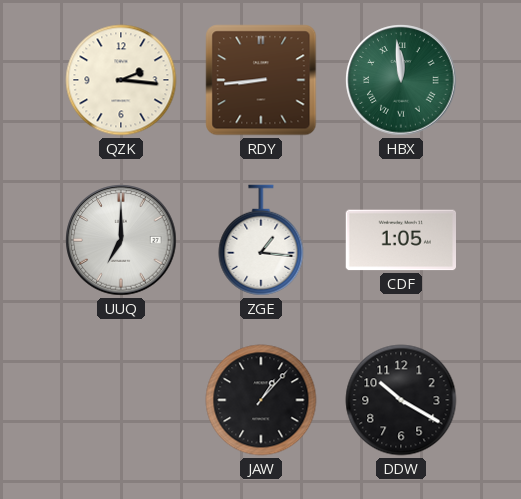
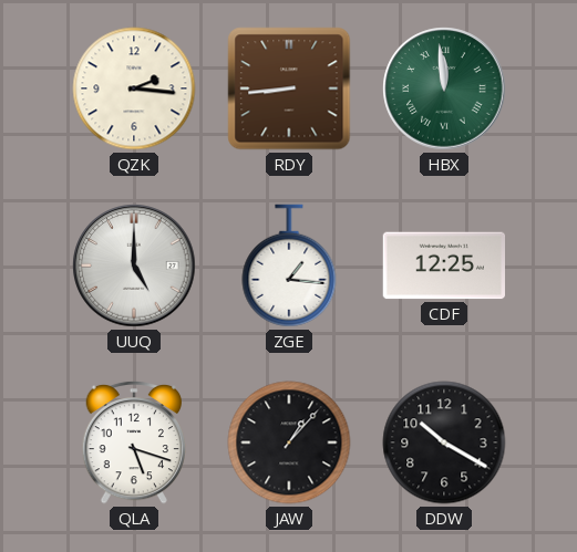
UUQ: 7:00 -> 5:00 (134, 265)
CDF: 1:05 -> 12:25 (443, 265)
QLA: none -> 5:18 (133, 442)
